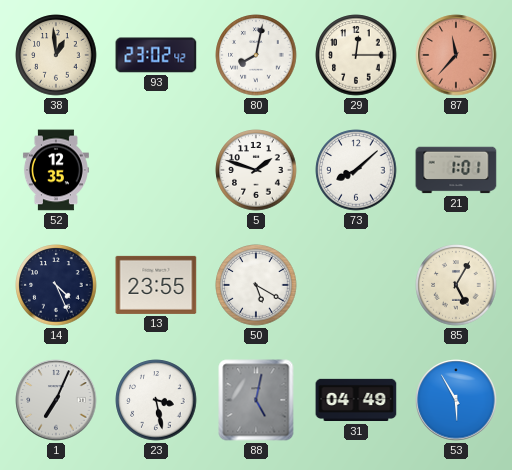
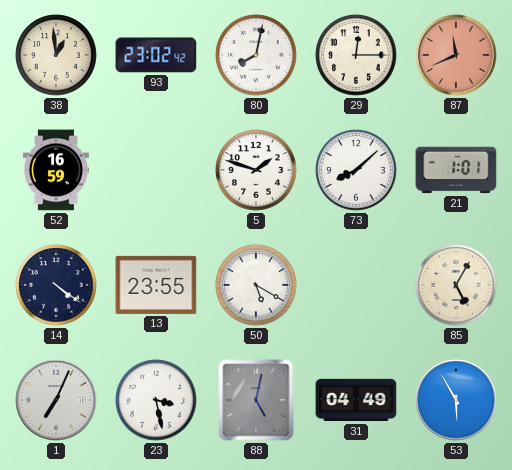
87: 11:37 -> 11:41 (456, 55)
52: 12:35 -> 16:59 (56, 170)
14: 4:26 -> 4:21 (56, 285)
